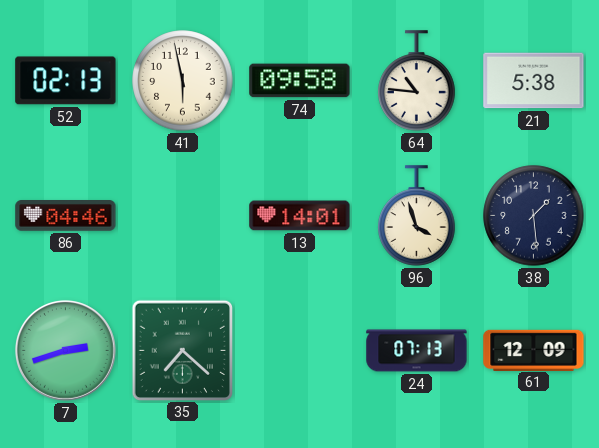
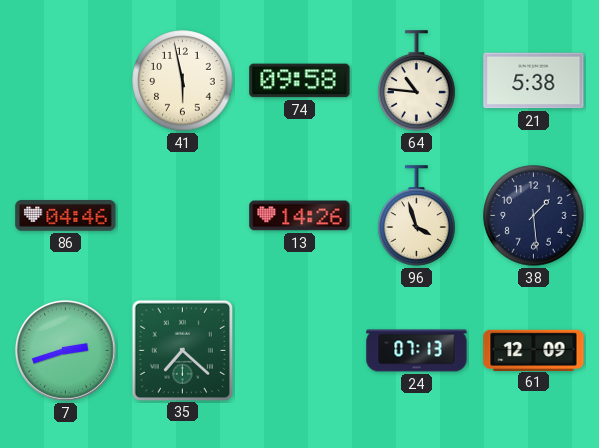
52: 02:13 -> none (66, 81)
13: 14:01 -> 14:26 (300, 216)
